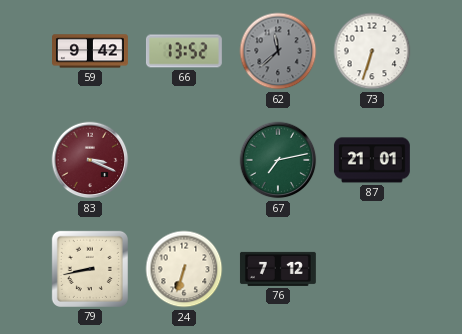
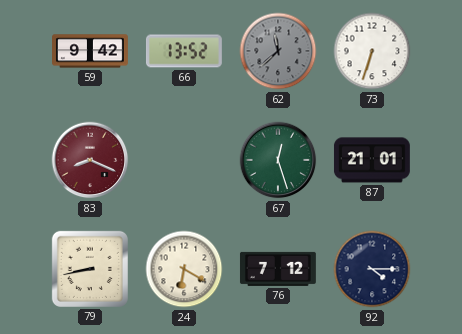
83: 3:19 -> 8:19 (90, 160)
67: 7:13 -> 12:27 (278, 160)
24: 6:33 -> 6:20 (184, 269)
92: none -> 4:15 (372, 269)
